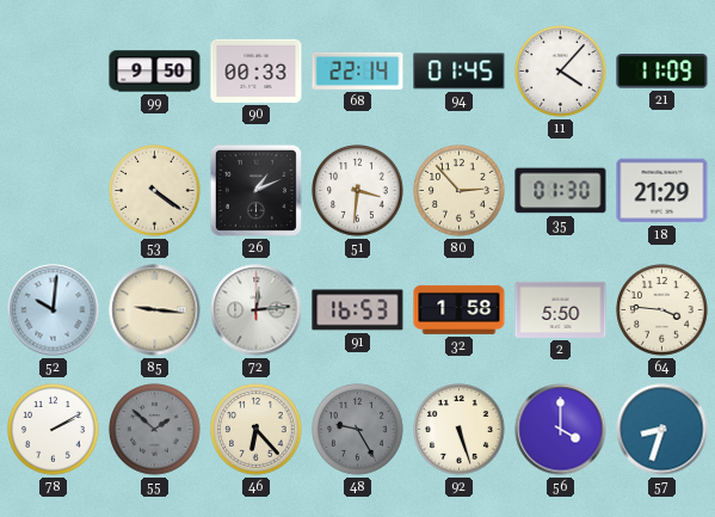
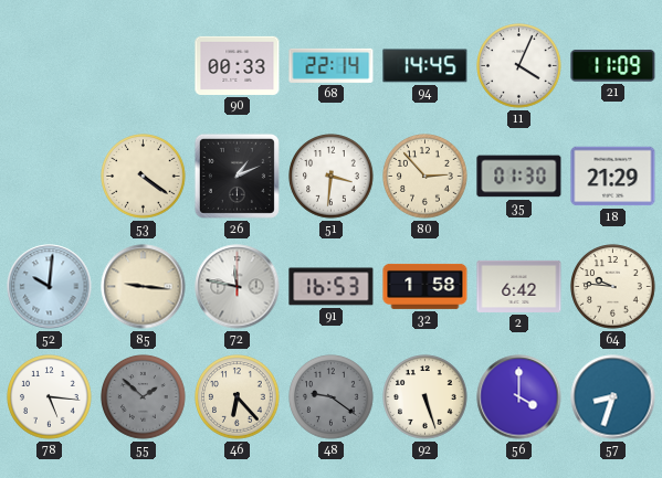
99: 9:50 -> none (155, 72)
94: 01:45 -> 14:45 (425, 66)
11: 4:07 -> 4:04 (519, 66)
72: 12:14 -> 11:47 (238, 287)
2: 5:50 -> 6:42 (519, 286)
64: 3:46 -> 9:46 (613, 287)
78: 2:10 -> 5:16 (50, 397)
48: 9:25 -> 9:21 (332, 397)
